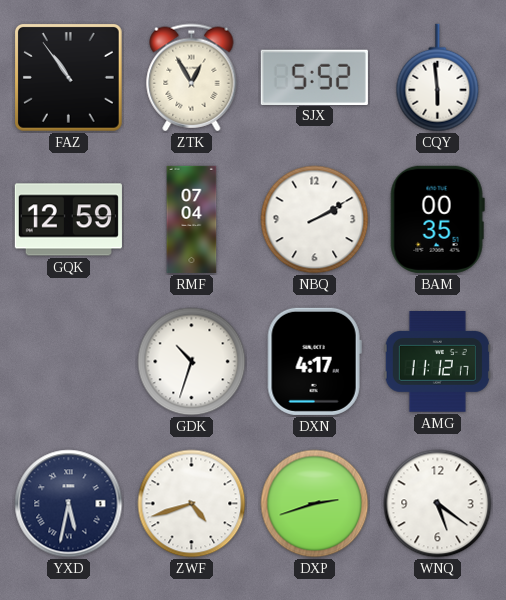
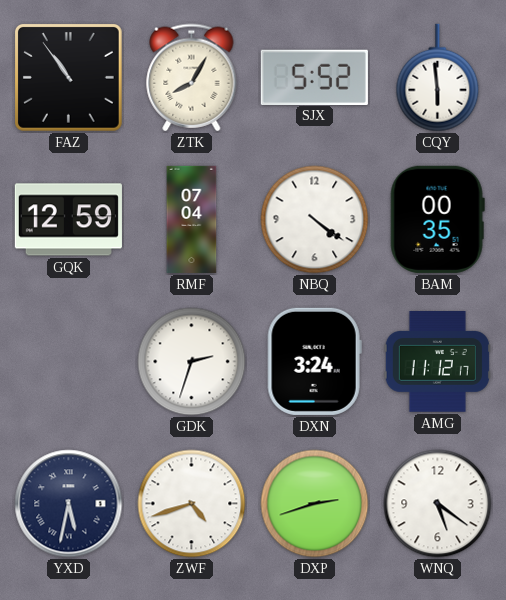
ZTK: 12:55 -> 8:05 (192, 78)
NBQ: 2:10 -> 4:21 (315, 220)
GDK: 10:33 -> 2:33 (192, 362)
DXN: 4:17 -> 3:24 (314, 361)
